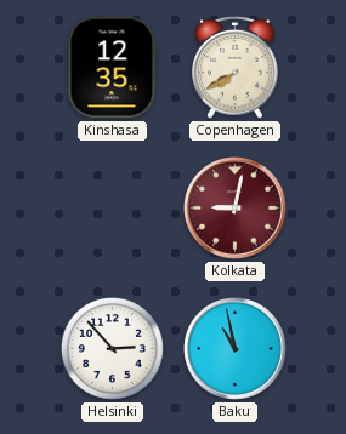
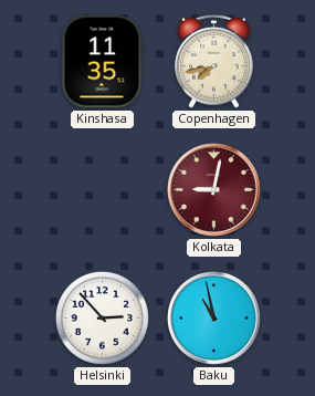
Kinshasa: 12:35 -> 11:35 (103, 62)
Copenhagen: 7:40 -> 7:43 (214, 61)
